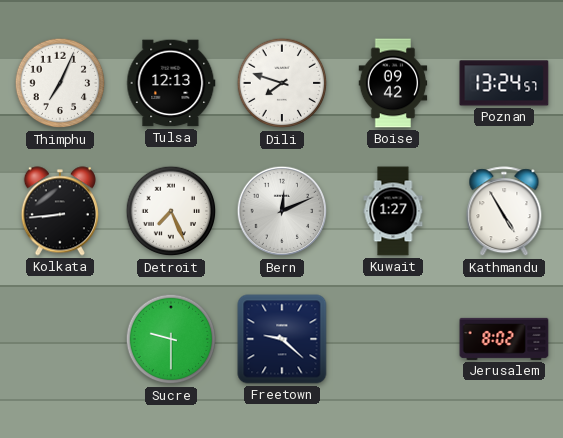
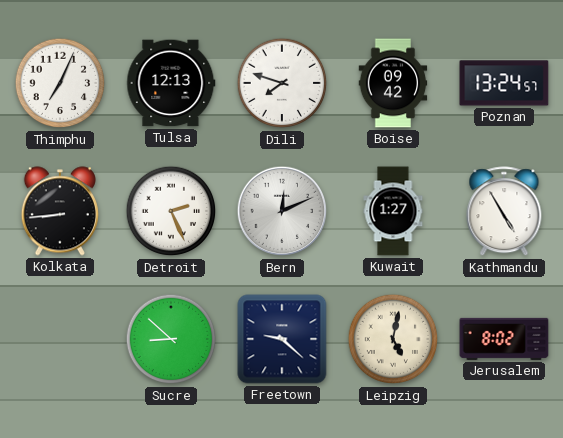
Detroit: 7:26 -> 2:26 (171, 211)
Sucre: 9:30 -> 8:52 (171, 339)
Leipzig: none -> 5:02 (393, 339)
